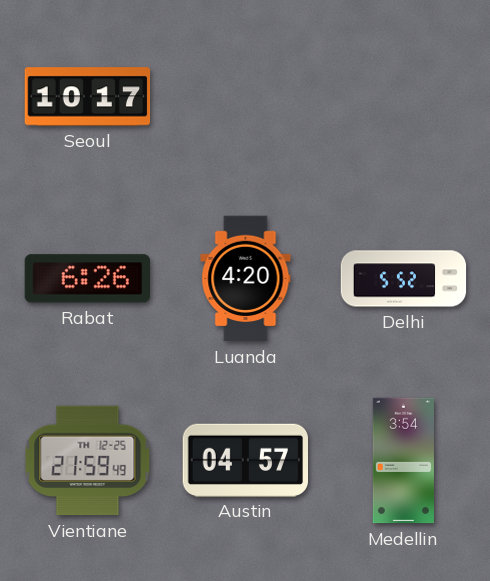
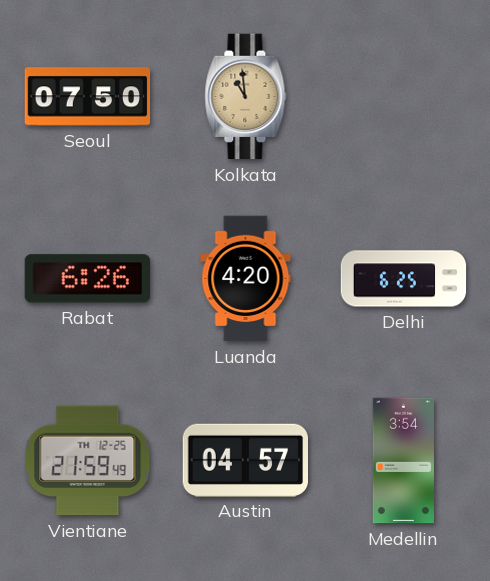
Seoul: 10:17 -> 07:50 (88, 97)
Kolkata: none -> 10:59 (246, 97)
Delhi: 5:52 -> 6:25 (404, 279)
